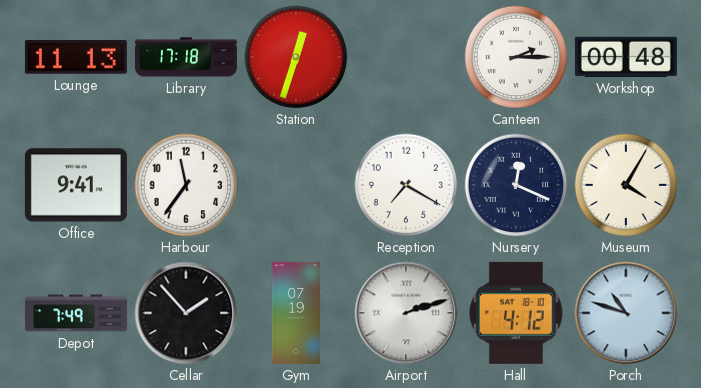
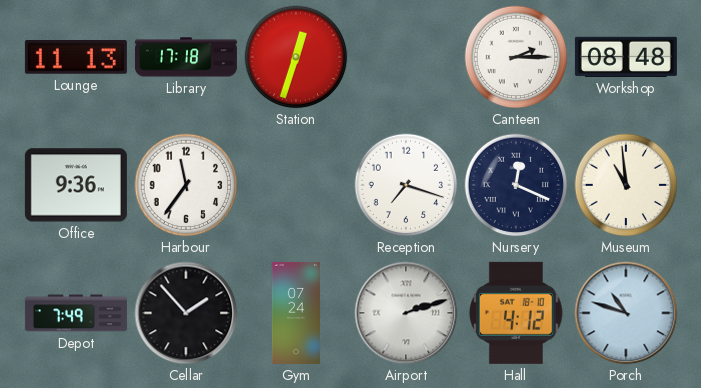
Workshop: 00:48 -> 08:48 (626, 57)
Office: 9:41 -> 9:36 (76, 185)
Reception: 7:20 -> 7:18 (406, 185)
Museum: 4:05 -> 10:59 (626, 185)
Gym: 07:19 -> 07:24 (296, 313)
